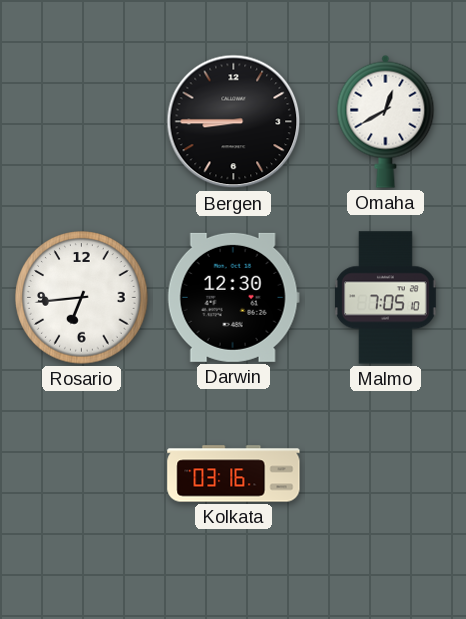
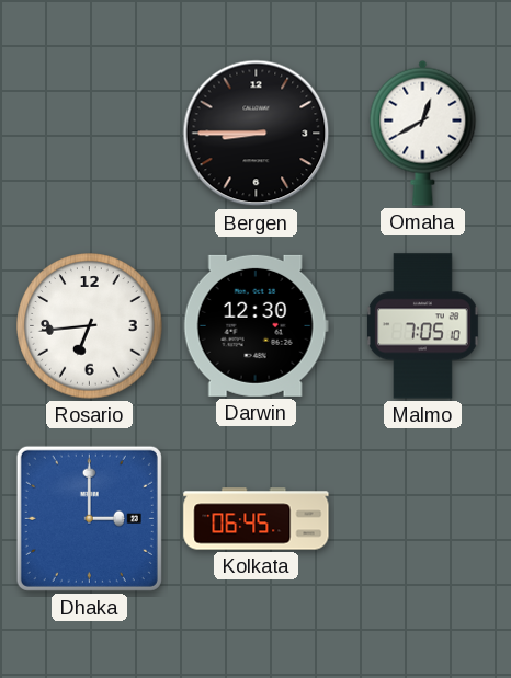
Dhaka: none -> 3:00 (89, 518)
Kolkata: 03:16 -> 06:45 (257, 519)
